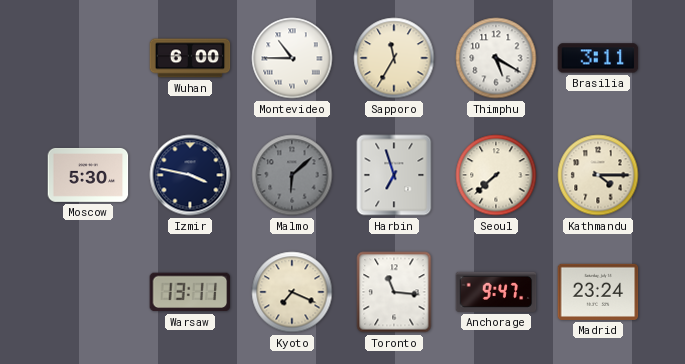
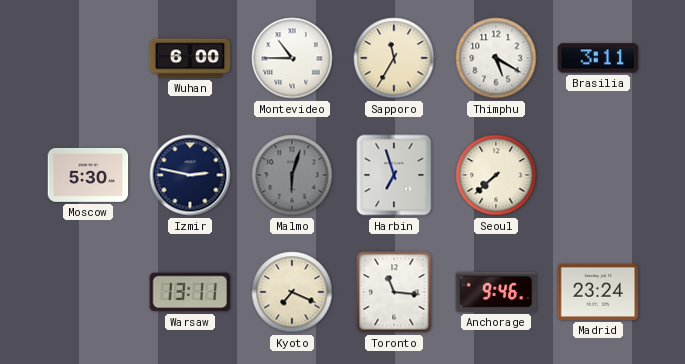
Izmir: 3:47 -> 2:47 (190, 175)
Malmo: 6:08 -> 6:03 (292, 175)
Kathmandu: 4:15 -> none (598, 175)
Anchorage: 9:47 -> 9:46 (496, 292)
